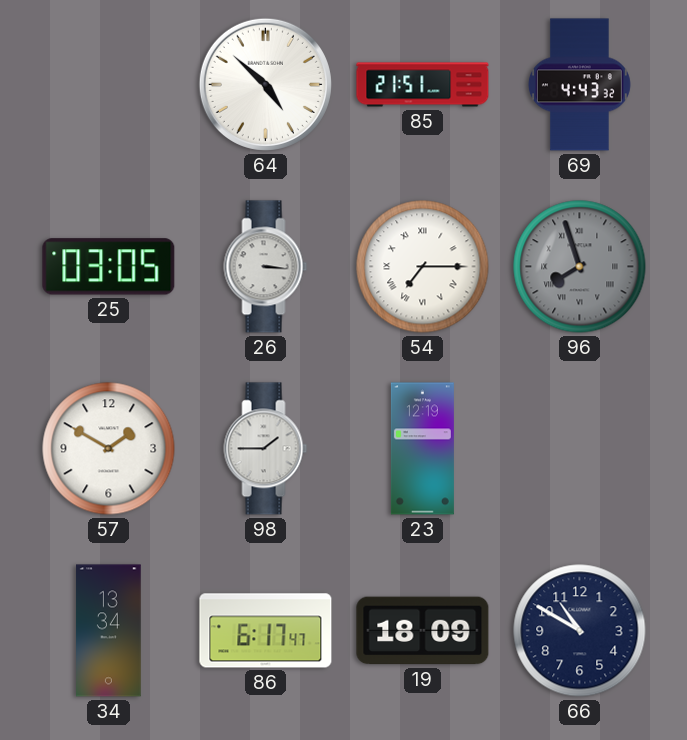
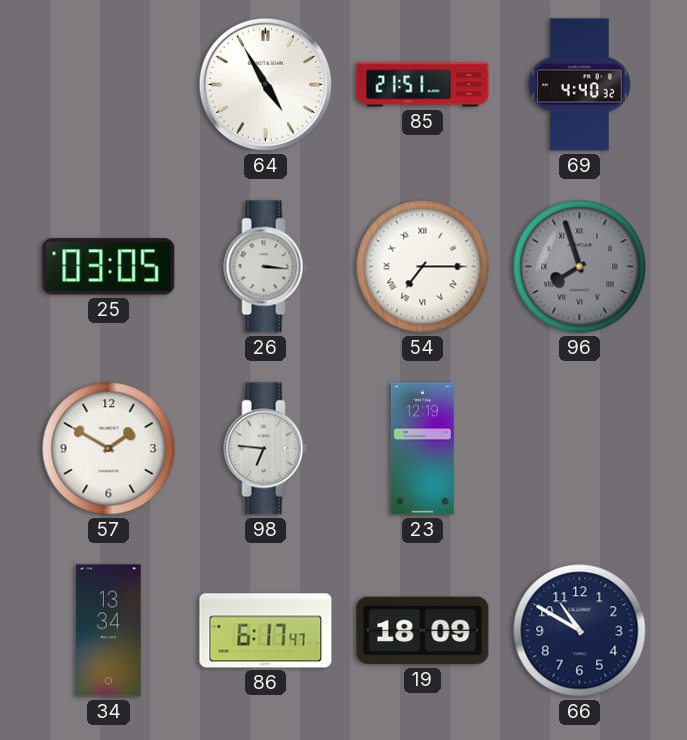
64: 4:52 -> 4:55 (265, 84)
69: 4:43 -> 4:40 (579, 85)
98: 1:45 -> 6:46 (266, 449)
